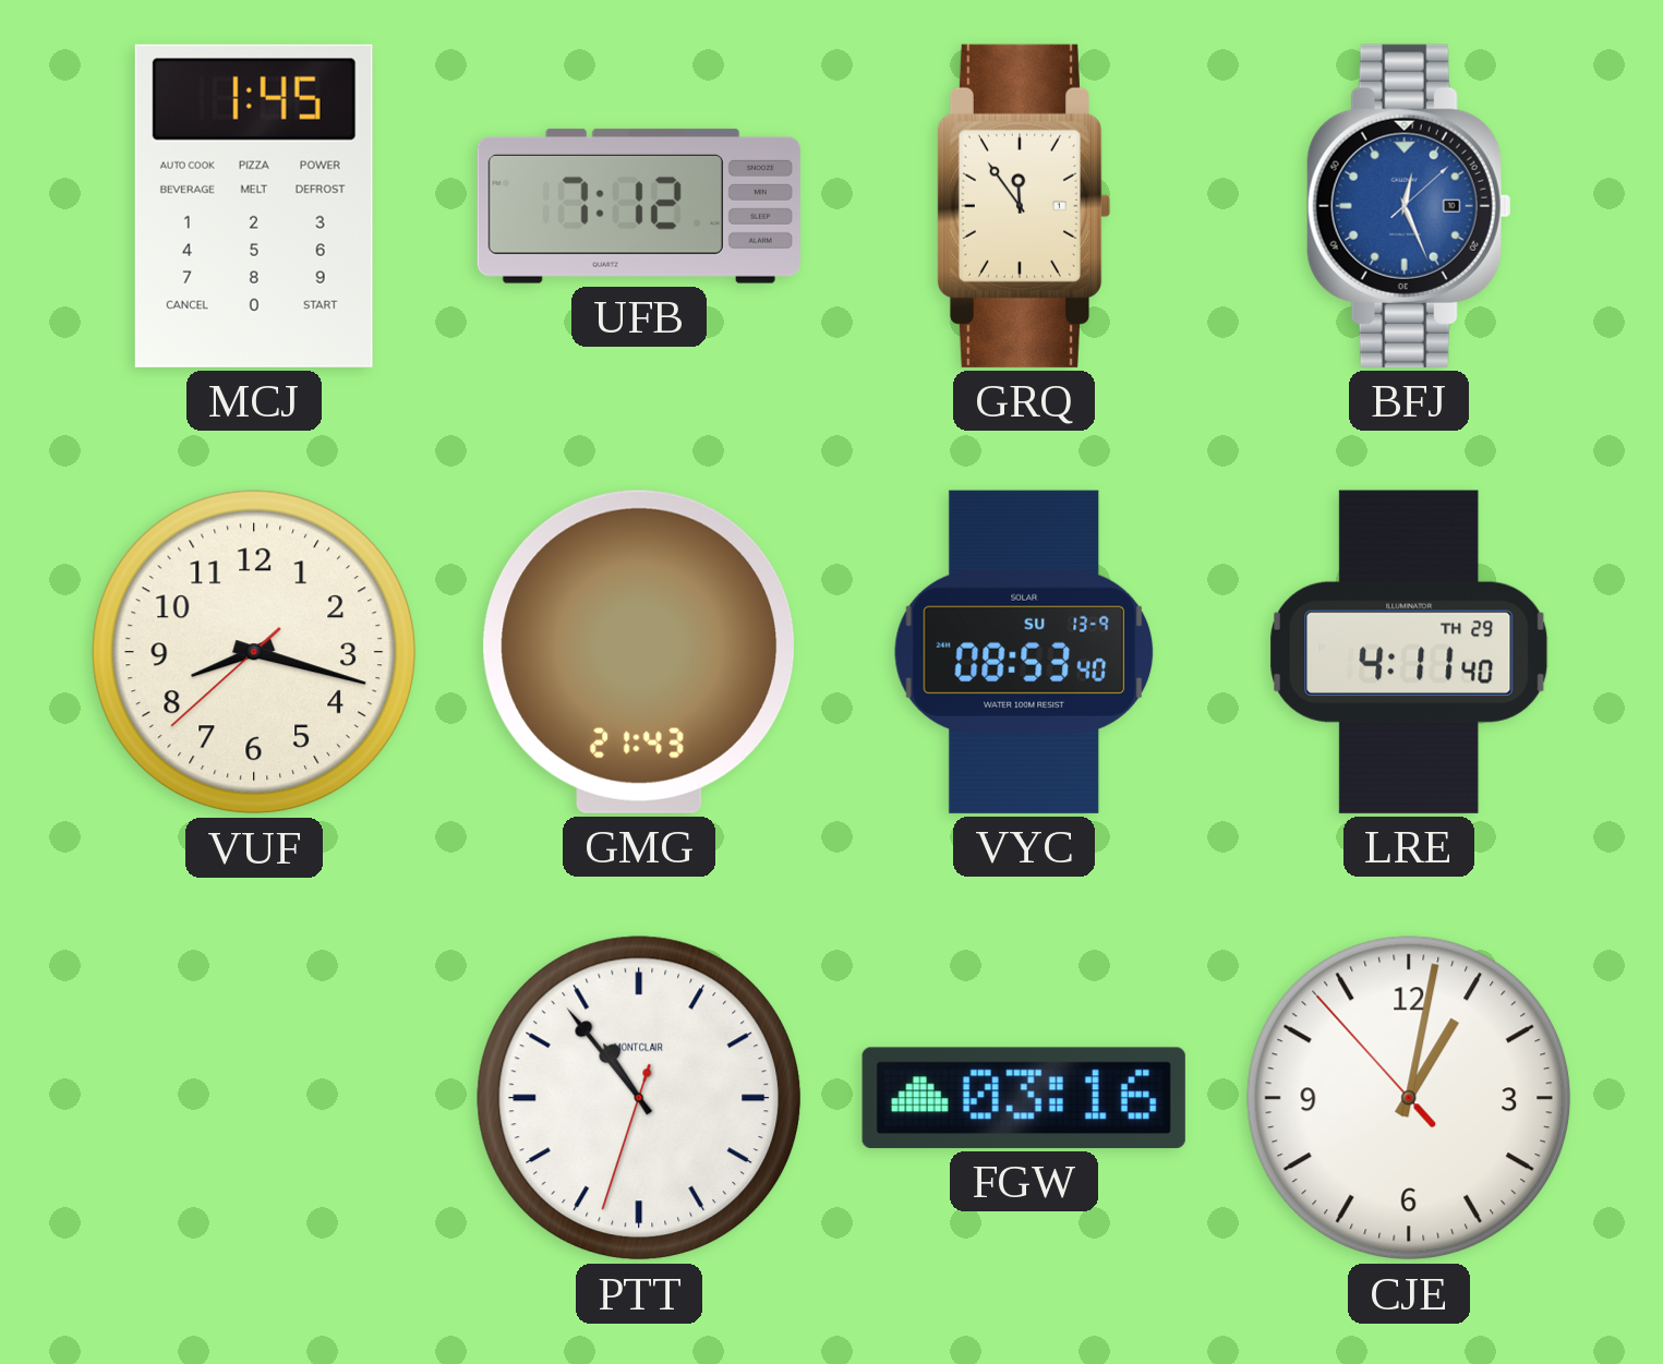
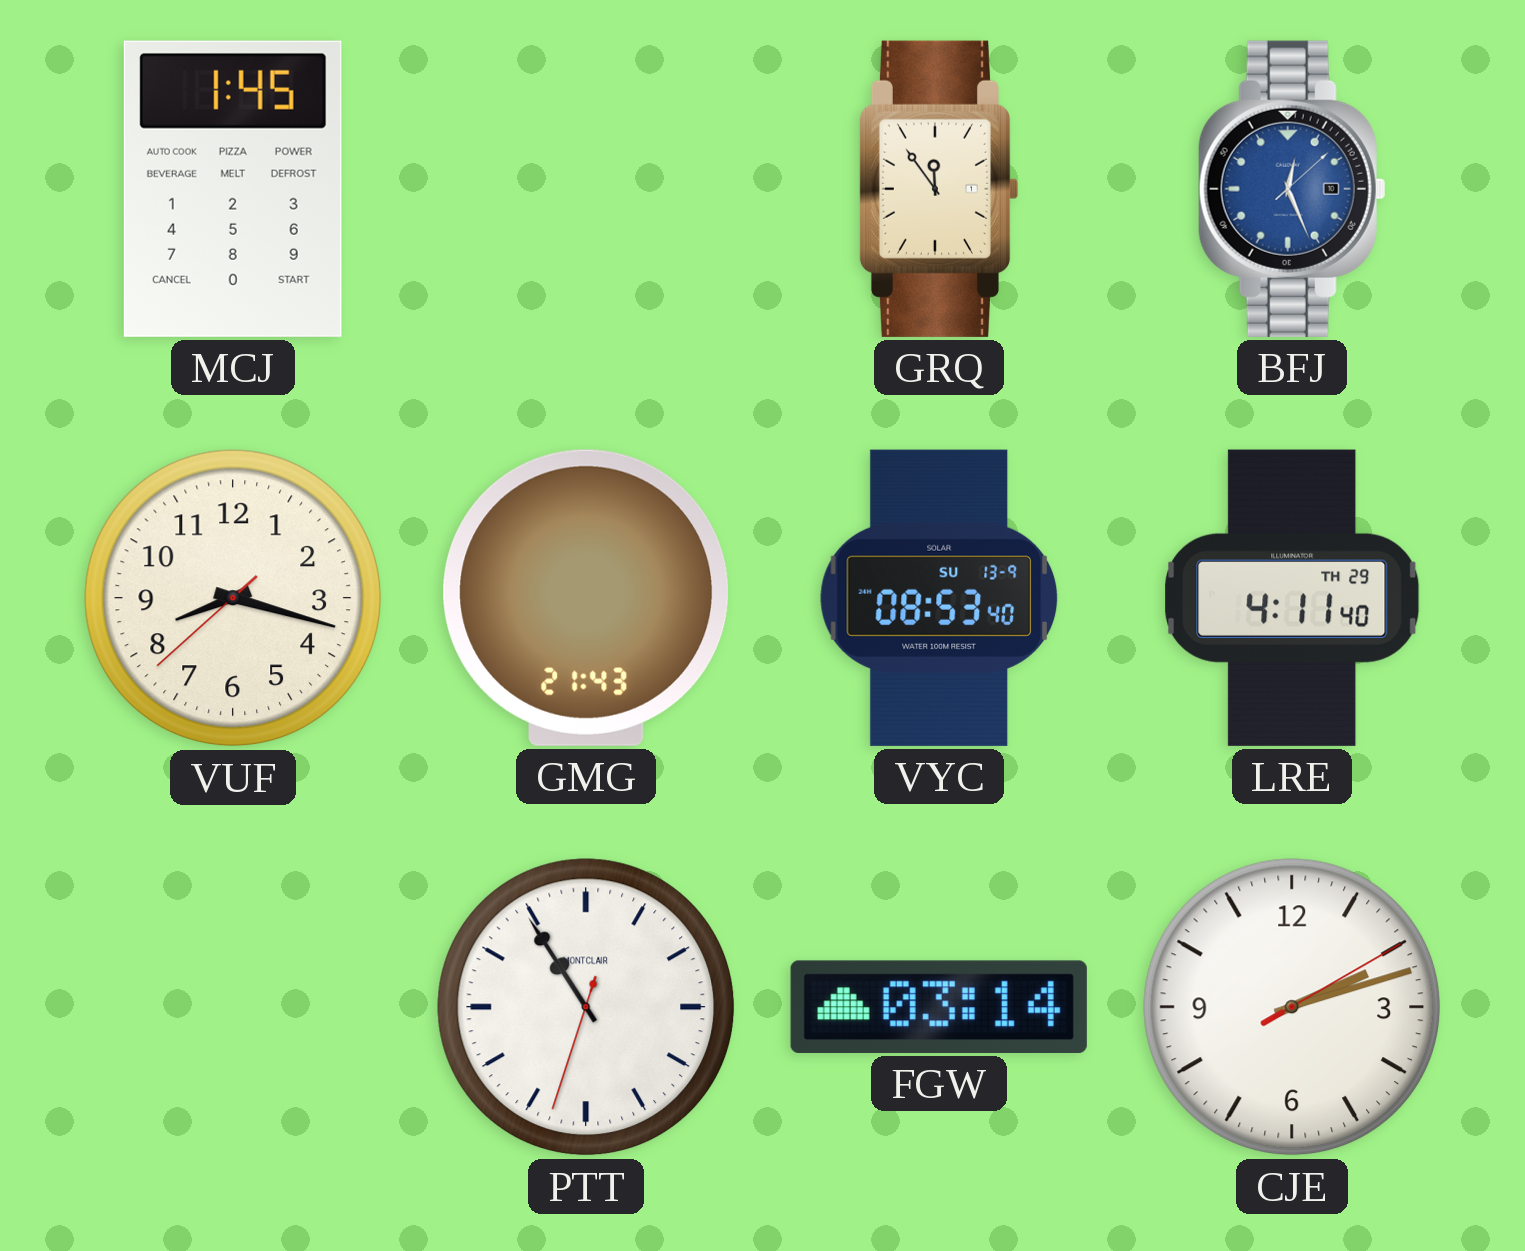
UFB: 7:12 -> none (639, 206)
PTT: 10:53 -> 10:54 (586, 1007)
FGW: 03:16 -> 03:14 (939, 1007)
CJE: 1:01 -> 2:12 (1292, 1007)
